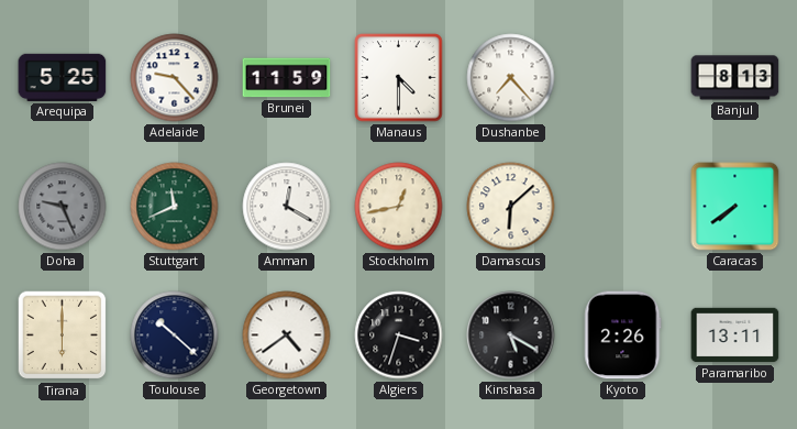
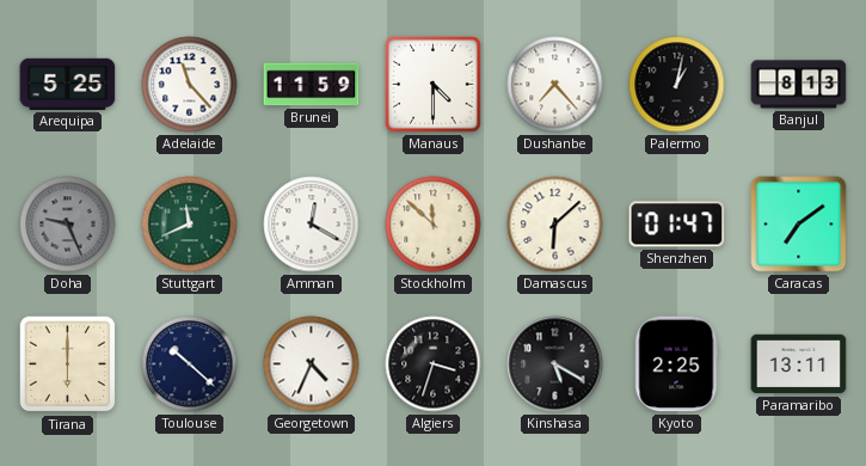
Adelaide: 9:23 -> 11:23 (190, 85)
Palermo: none -> 1:02 (677, 85)
Stockholm: 12:43 -> 11:52 (434, 225)
Shenzhen: none -> 01:47 (677, 225)
Caracas: 7:39 -> 7:09 (799, 225)
Georgetown: 4:39 -> 4:34 (312, 364)
Kyoto: 2:26 -> 2:25 (677, 364)
